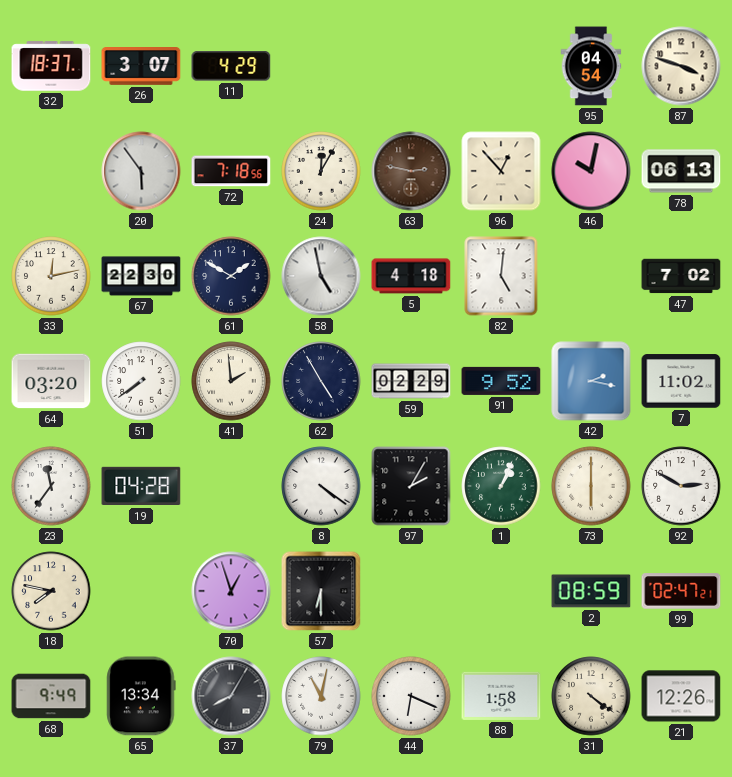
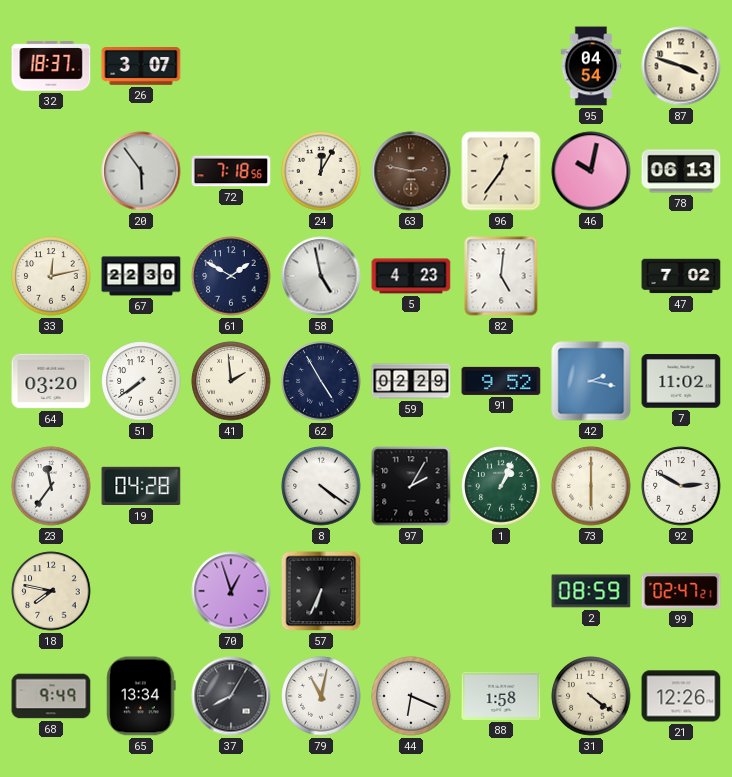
11: 4:29 -> none (231, 66)
96: 12:53 -> 12:36 (501, 171)
5: 4:18 -> 4:23 (411, 276)
57: 6:30 -> 6:34 (321, 591)
